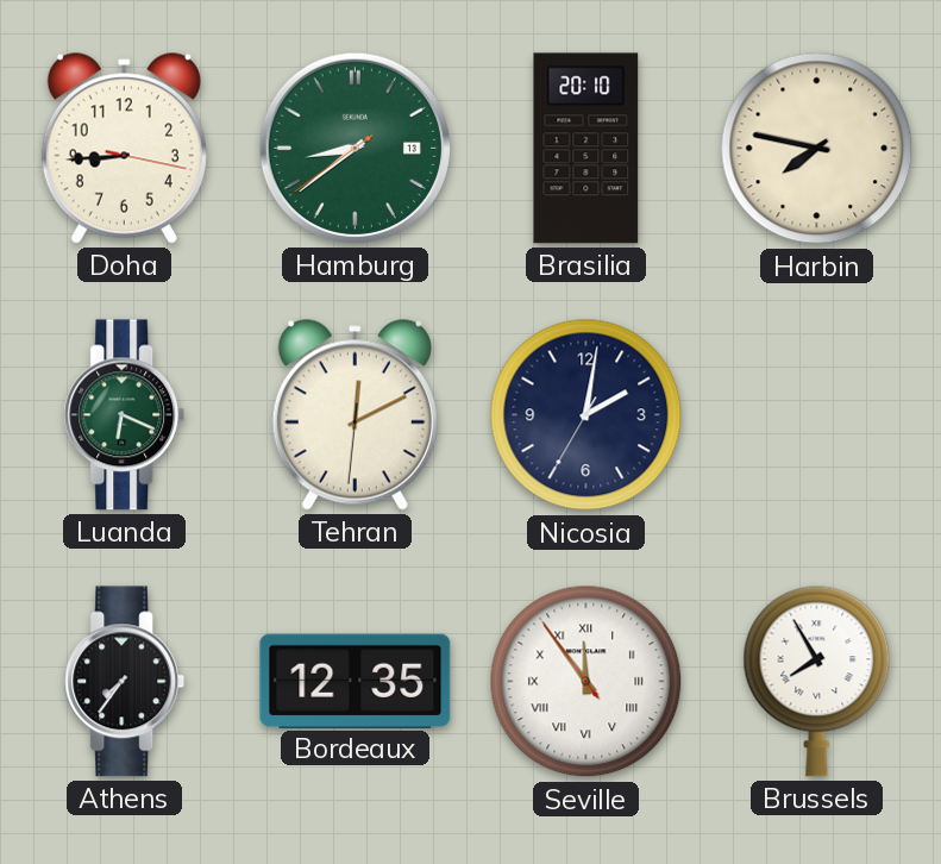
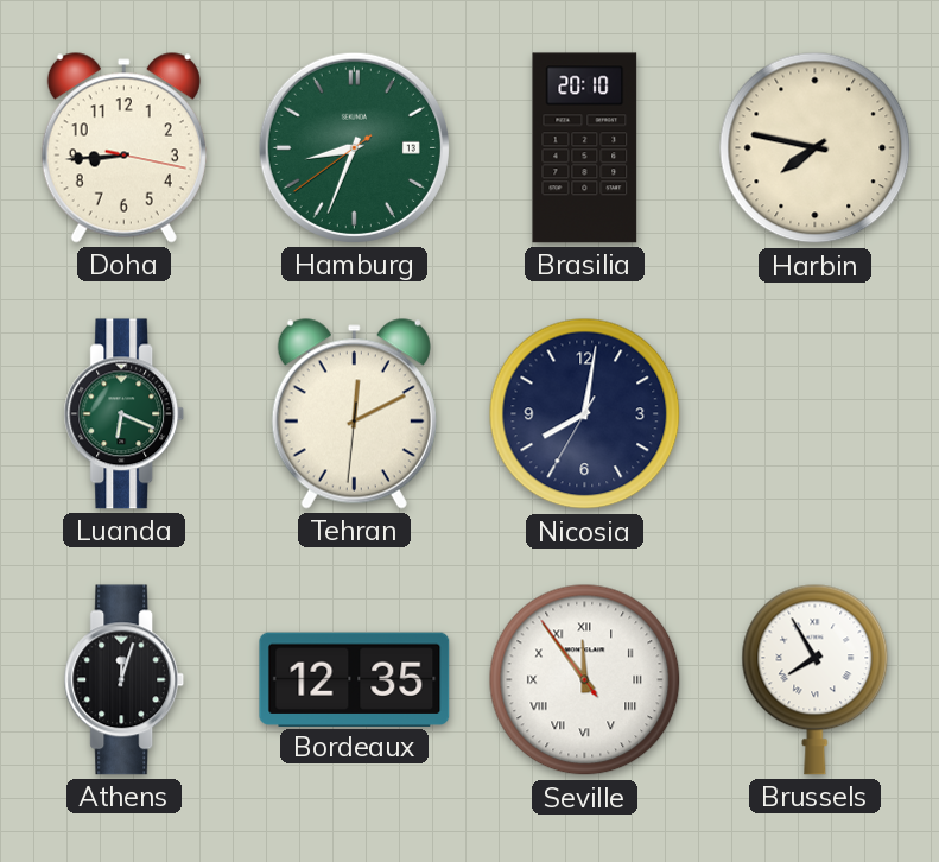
Hamburg: 8:38 -> 8:33 (354, 147)
Nicosia: 2:01 -> 8:01 (585, 414)
Athens: 7:36 -> 12:03 (125, 680)
